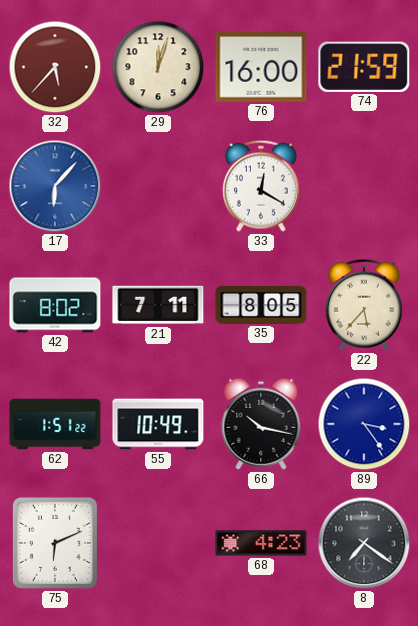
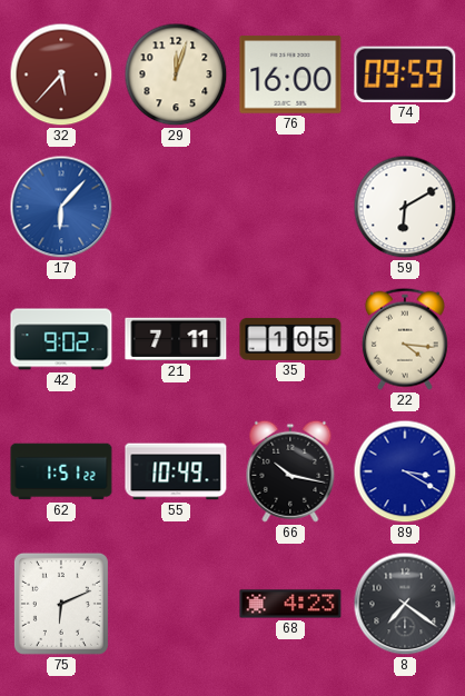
74: 21:59 -> 09:59 (405, 74)
33: 12:20 -> none (261, 186)
59: none -> 6:10 (405, 207)
42: 8:02 -> 9:02 (61, 339)
35: 8:05 -> 1:05 (290, 339)
22: 5:37 -> 4:16 (405, 339)
89: 3:24 -> 3:20 (405, 471)
